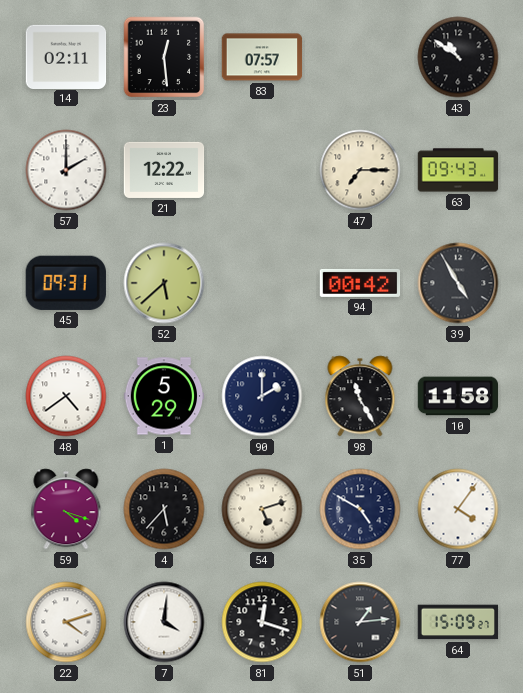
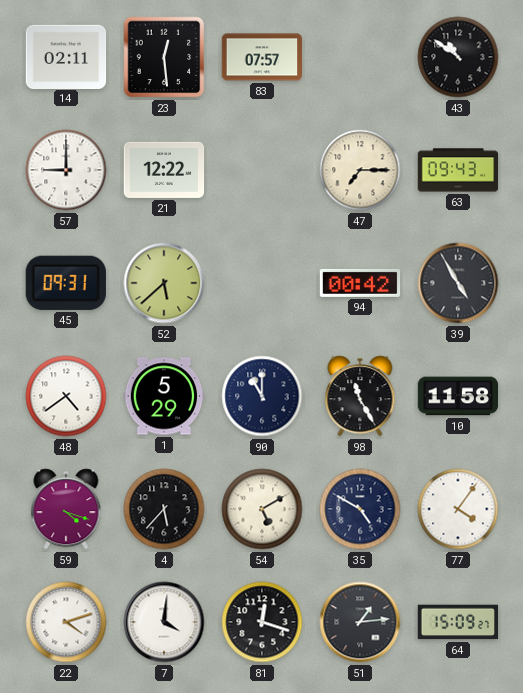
57: 2:00 -> 9:00 (66, 170)
90: 2:00 -> 11:00 (262, 396)
54: 5:12 -> 5:10 (262, 509)
